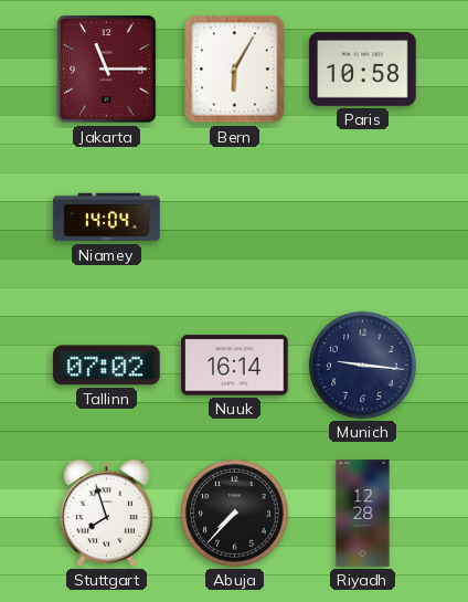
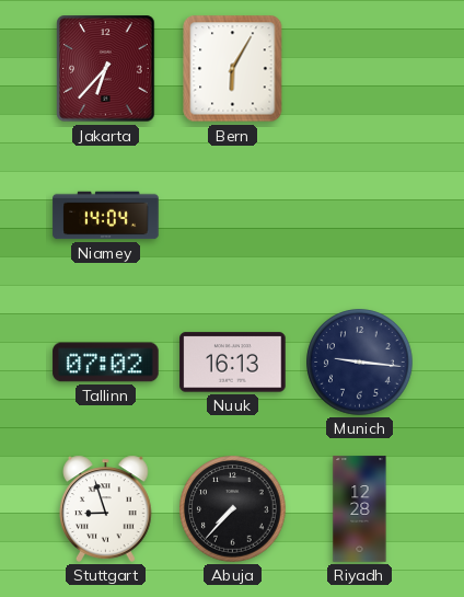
Jakarta: 11:15 -> 6:37 (106, 69)
Paris: 10:58 -> none (363, 68)
Nuuk: 16:14 -> 16:13 (233, 363)
Stuttgart: 7:57 -> 8:57 (106, 508)
